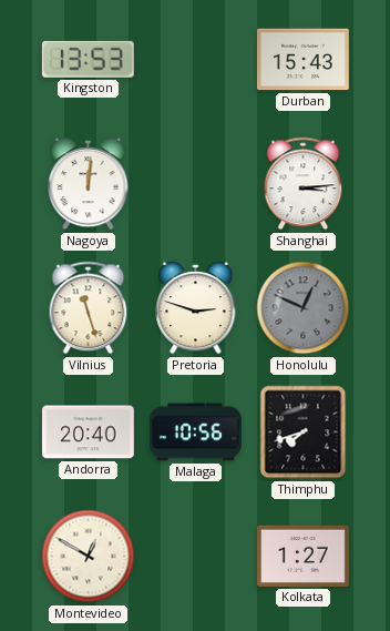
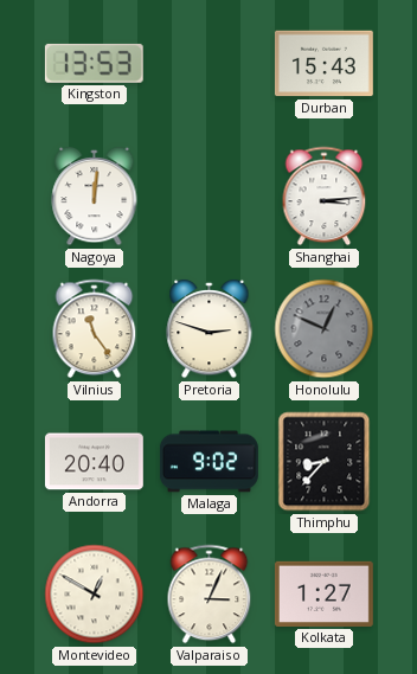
Vilnius: 11:27 -> 11:24 (95, 329)
Malaga: 10:56 -> 9:02 (210, 462)
Thimphu: 7:42 -> 8:37 (325, 462)
Valparaiso: none -> 3:04 (210, 595)
